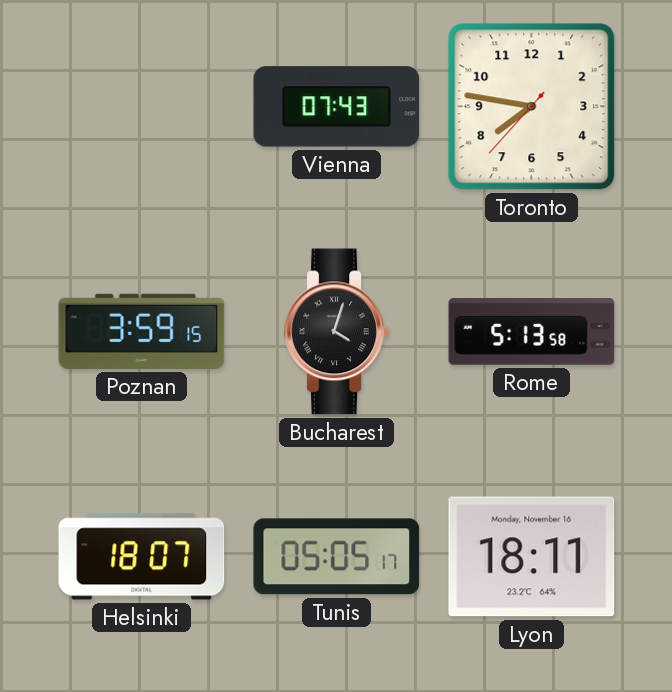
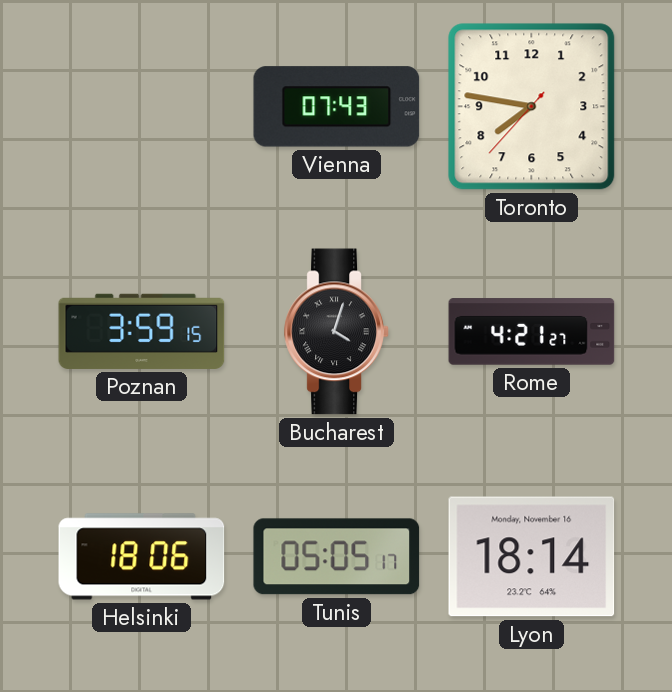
Rome: 5:13 -> 4:21 (532, 332)
Helsinki: 18:07 -> 18:06 (142, 557)
Lyon: 18:11 -> 18:14 (532, 557)
